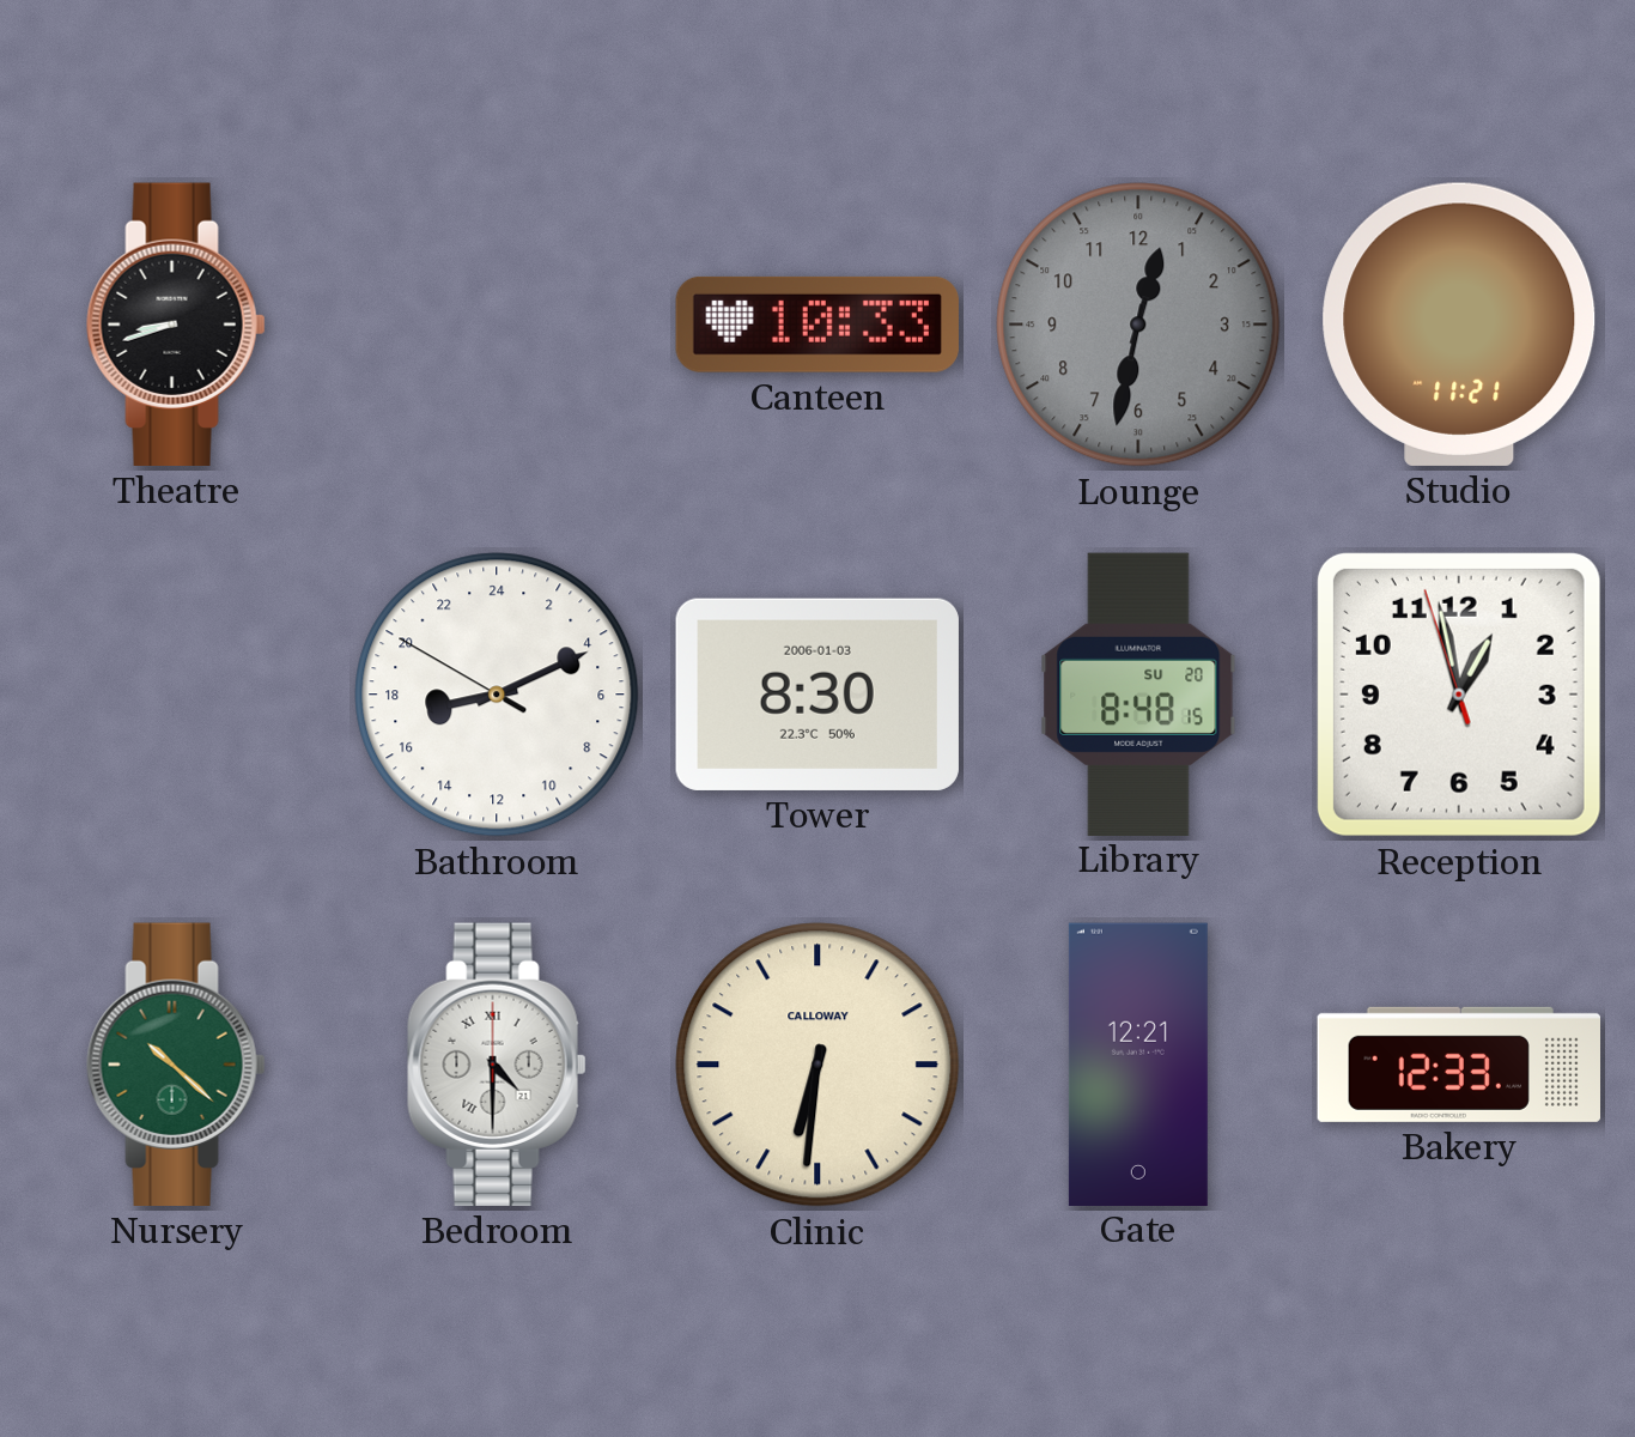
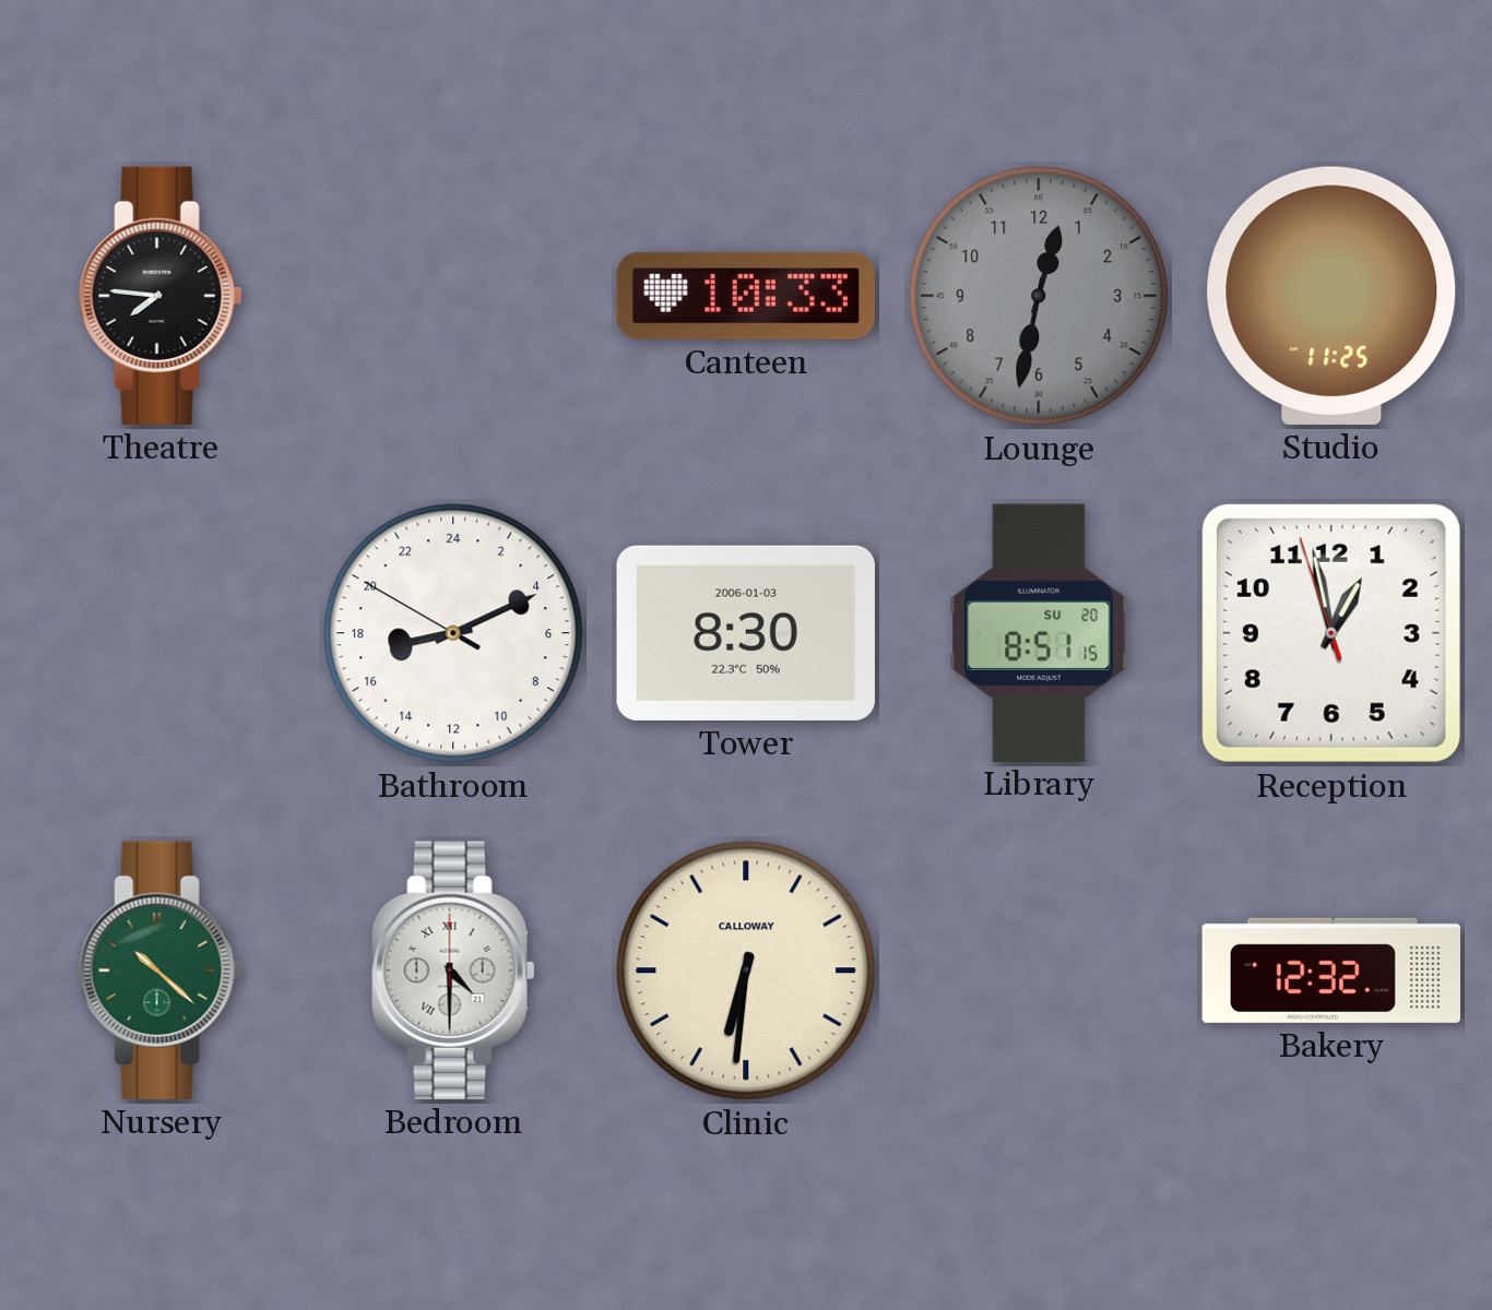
Theatre: 8:42 -> 7:46 (161, 296)
Studio: 11:21 -> 11:25 (1331, 296)
Library: 8:48 -> 8:51 (1039, 632)
Gate: 12:21 -> none (1138, 1063)
Bakery: 12:33 -> 12:32 (1330, 970)
